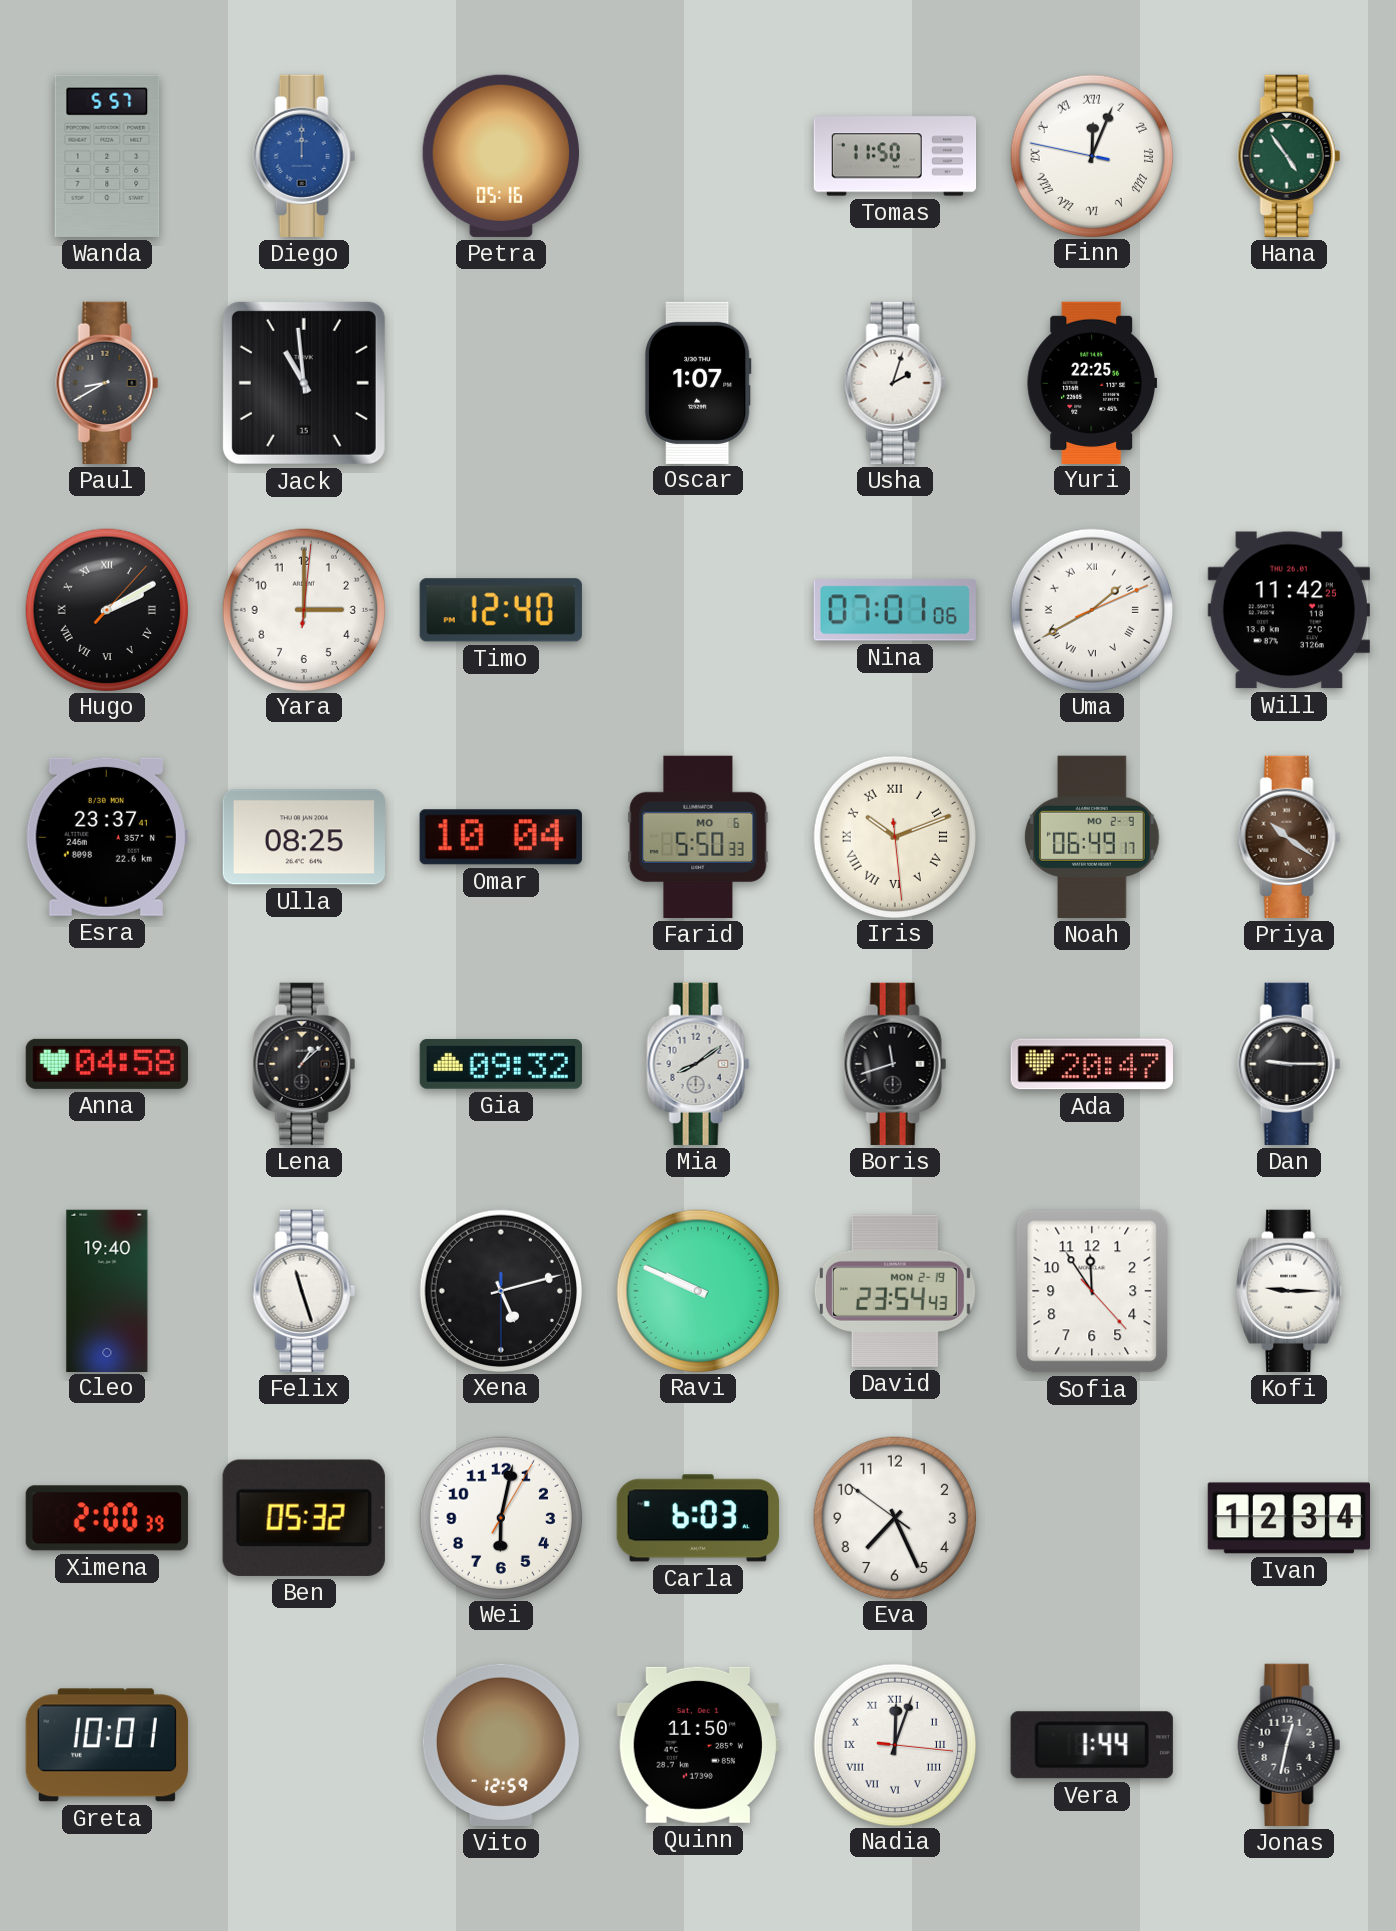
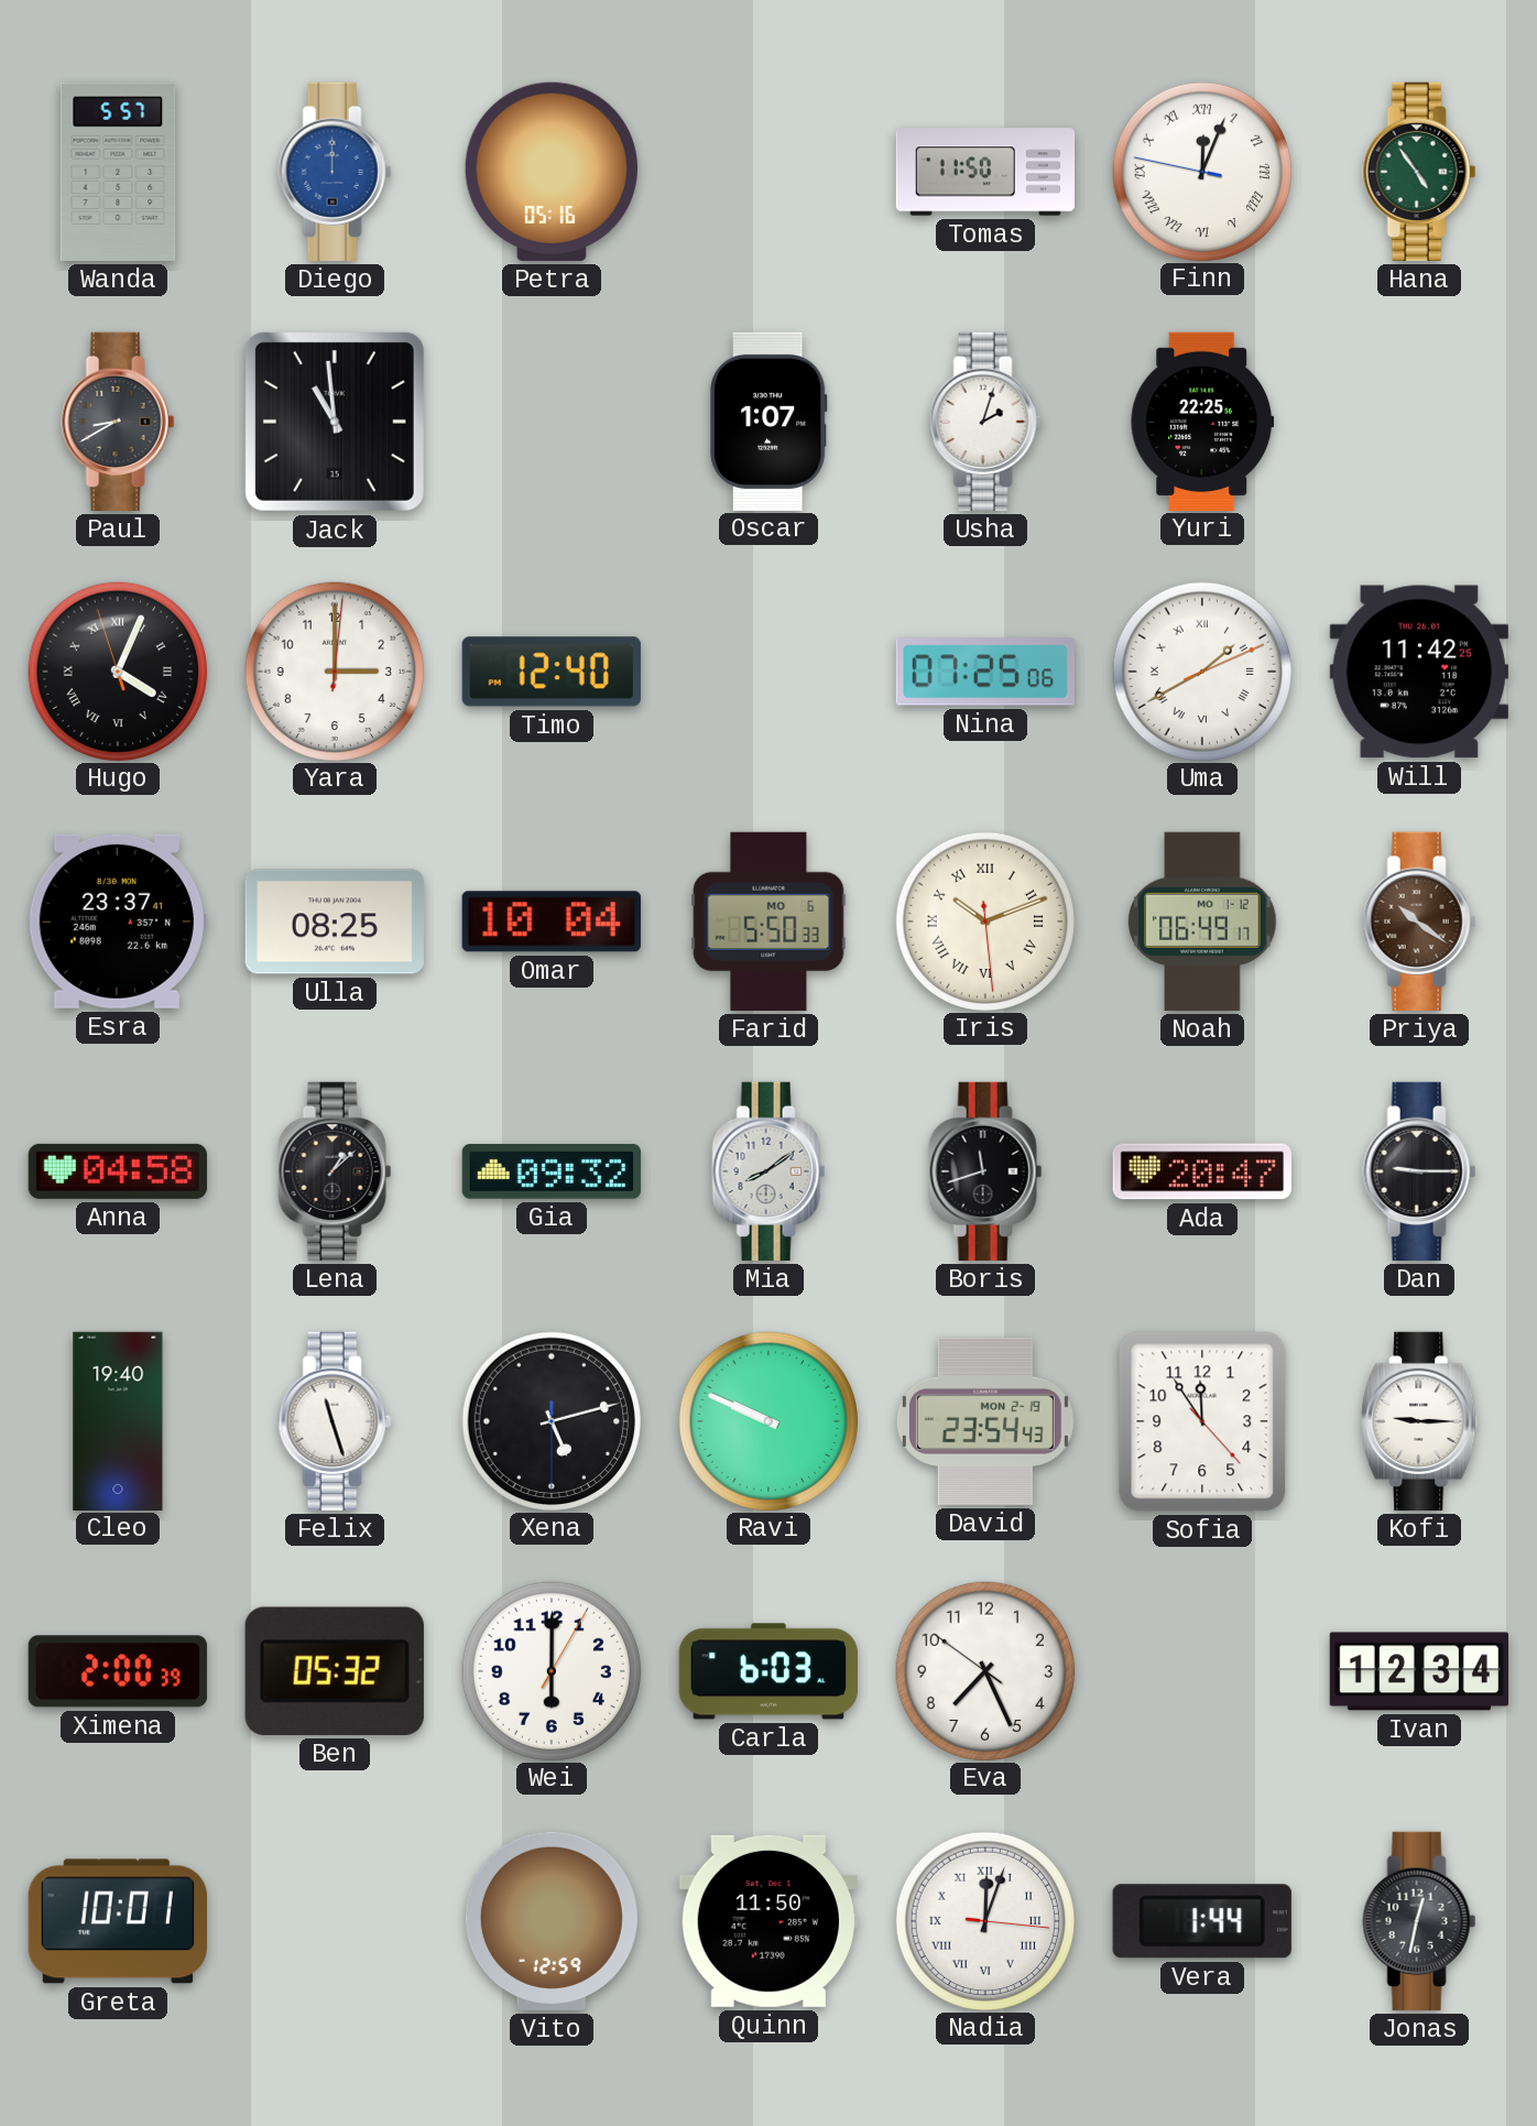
Hugo: 2:10 -> 4:03 (117, 670)
Nina: 07:01 -> 07:25 (985, 672)
Noah date: MO 2-9 -> MO 1-12 (1202, 922)
Wei: 6:02 -> 6:00 (551, 1670)
